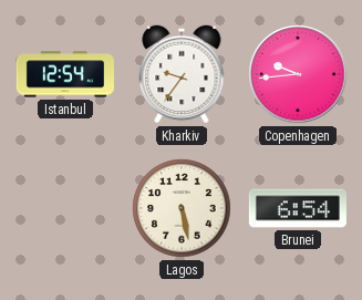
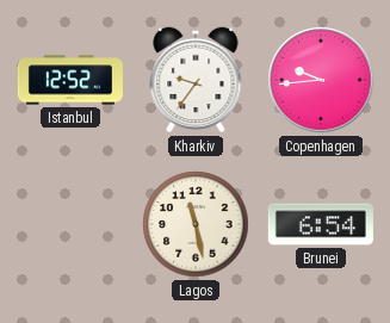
Istanbul: 12:54 -> 12:52 (70, 80)
Lagos: 5:28 -> 11:28 (196, 224)
